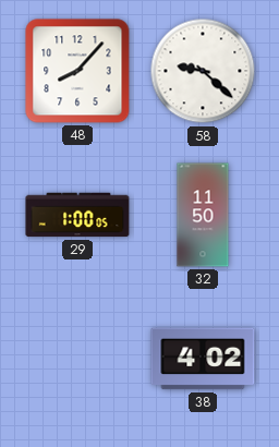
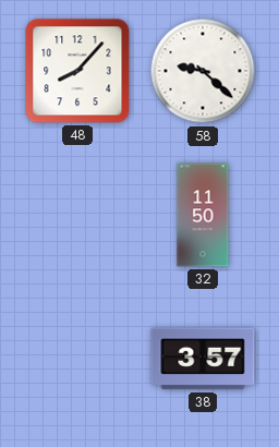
29: 1:00 -> none (77, 215)
38: 4:02 -> 3:57 (203, 359)
